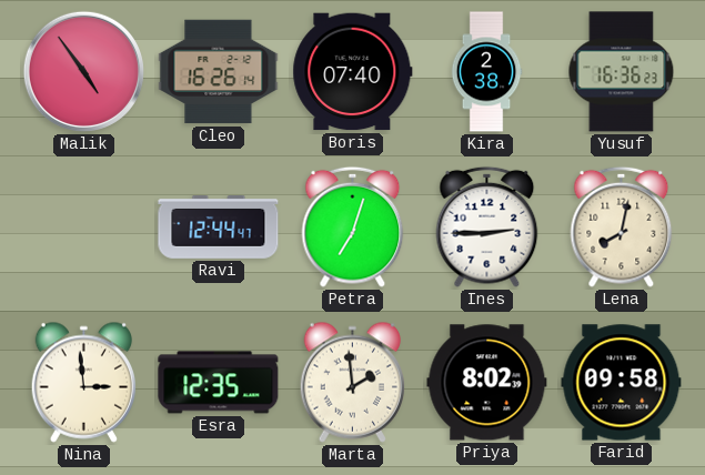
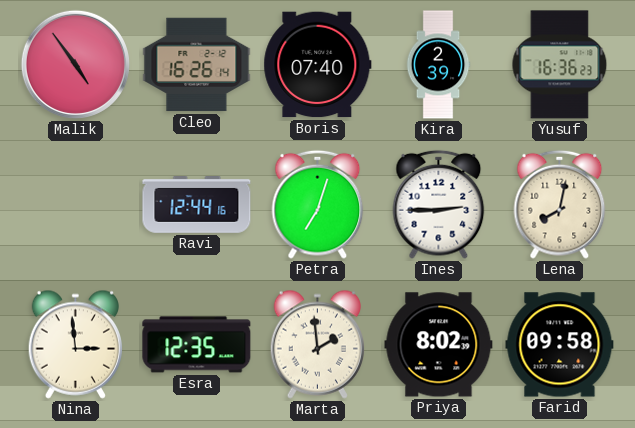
Kira: 2:38 -> 2:39 (438, 65)
Ravi: 12:44:47 -> 12:44:16 (197, 205)
